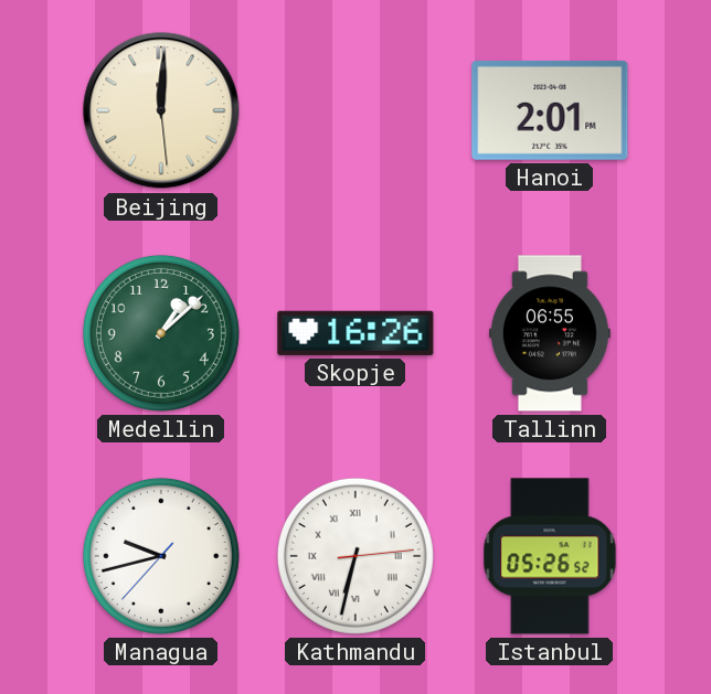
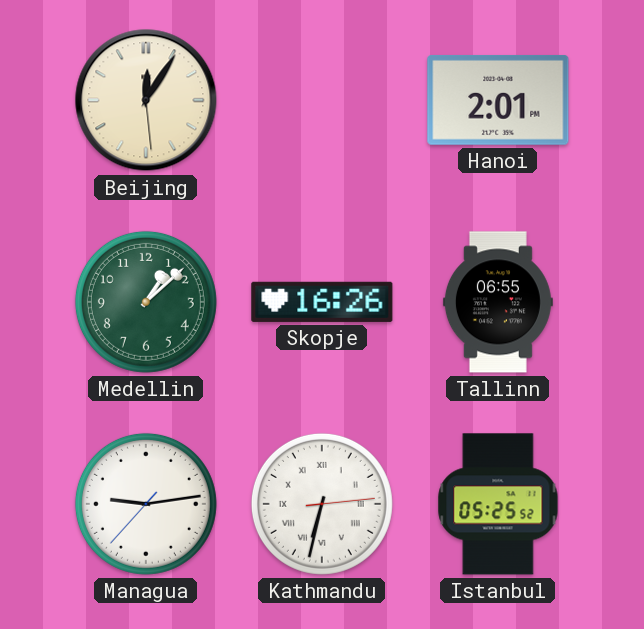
Beijing: 12:00 -> 12:05 (146, 100)
Managua: 9:42 -> 9:13 (146, 504)
Istanbul: 05:26 -> 05:25 (498, 504)
